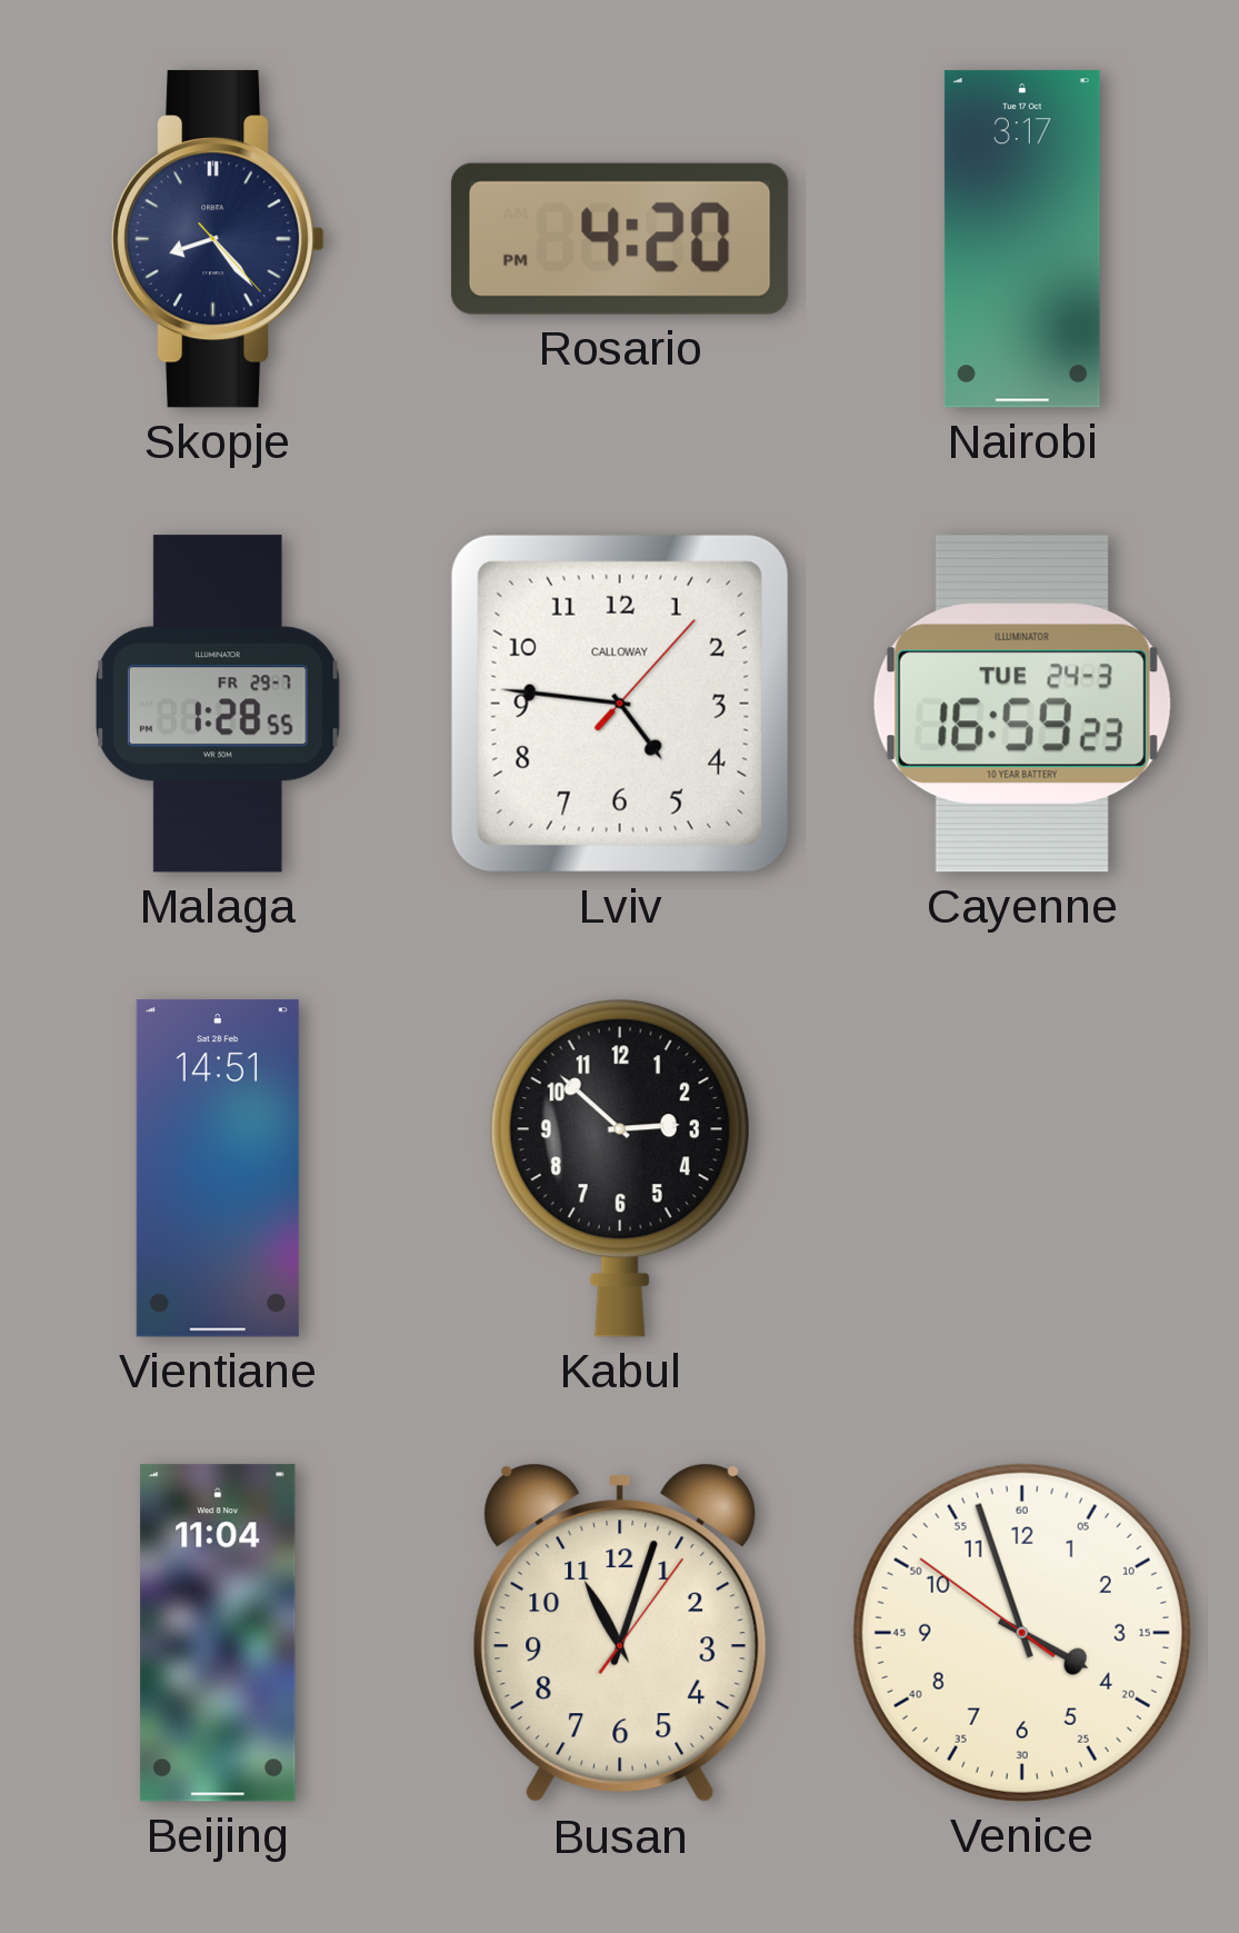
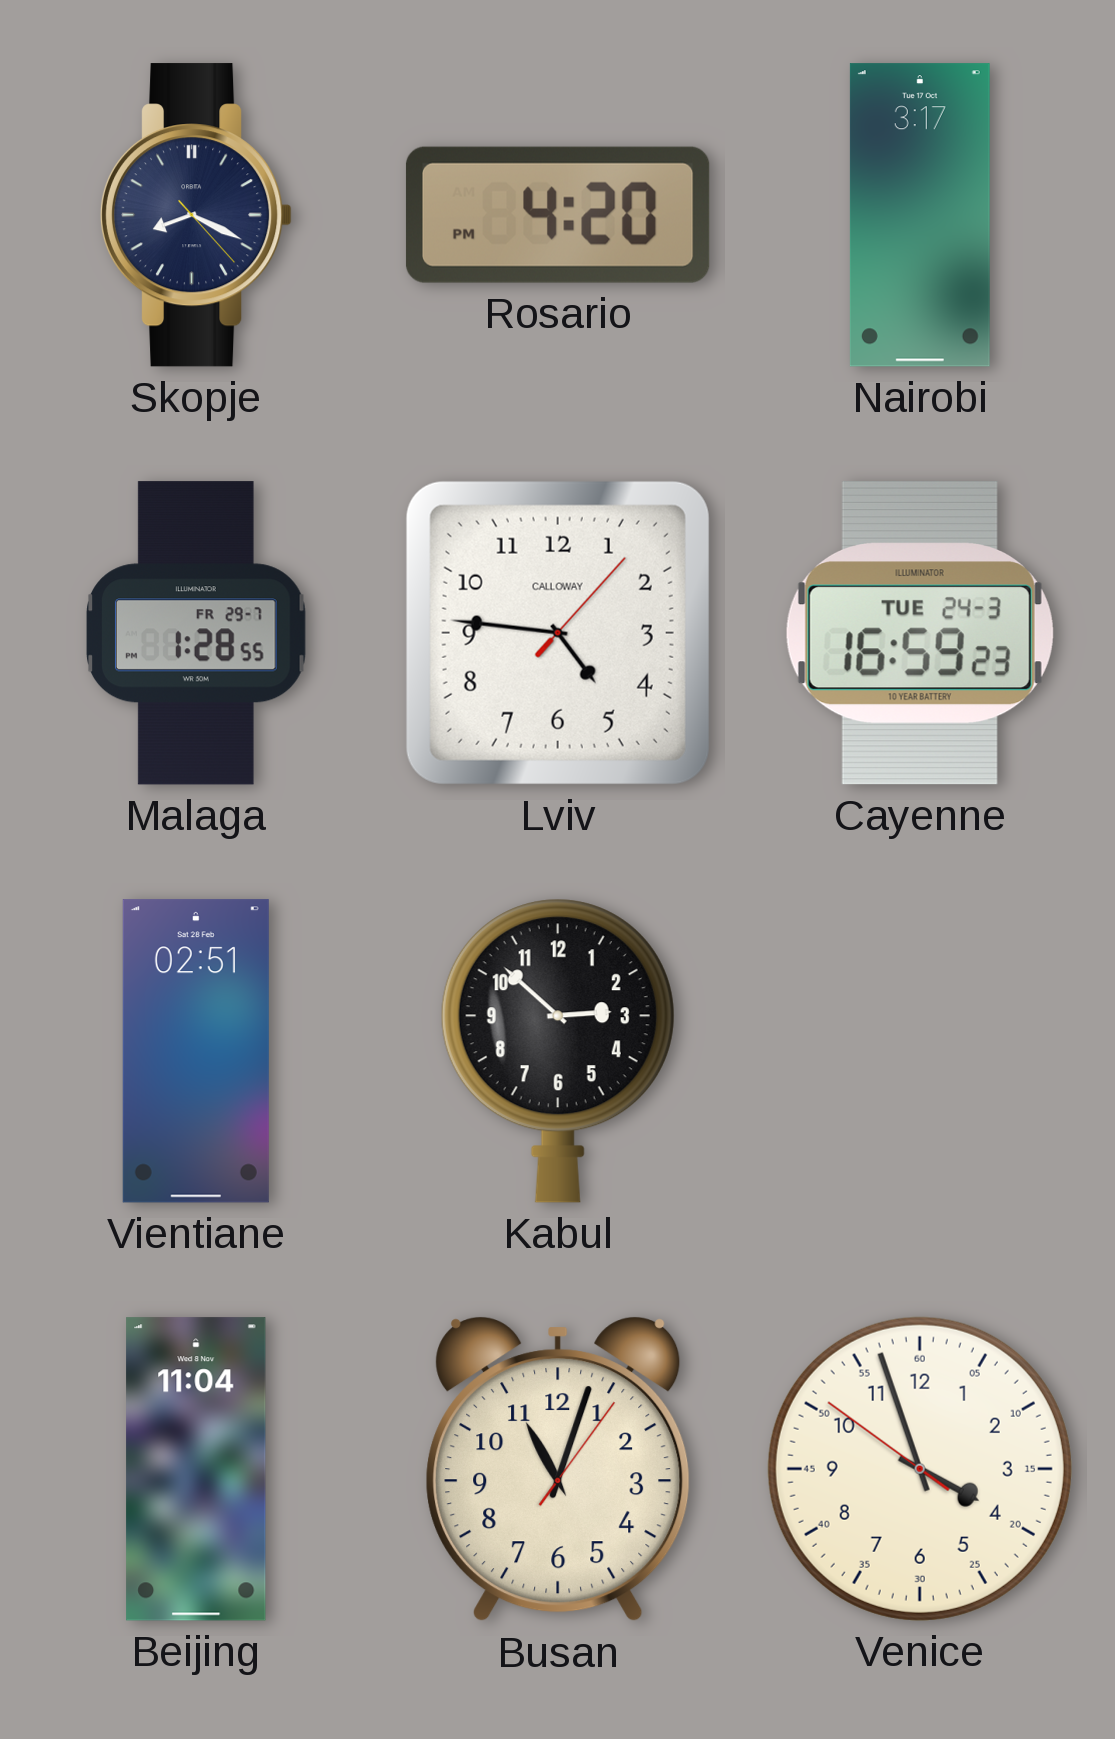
Skopje: 8:23 -> 8:19 (196, 215)
Vientiane: 14:51 -> 02:51 (196, 1051)
